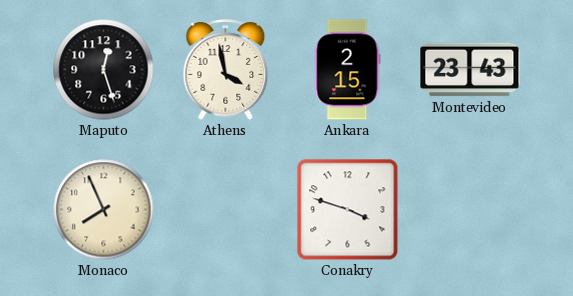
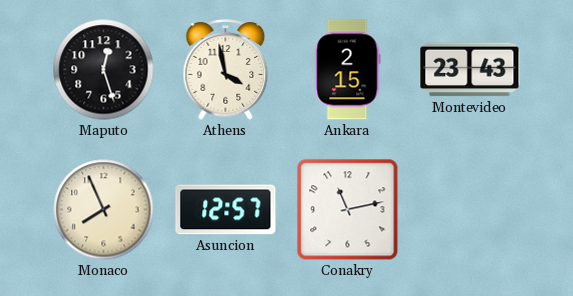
Asuncion: none -> 12:57 (226, 210)
Conakry: 3:48 -> 11:13 (348, 210)
